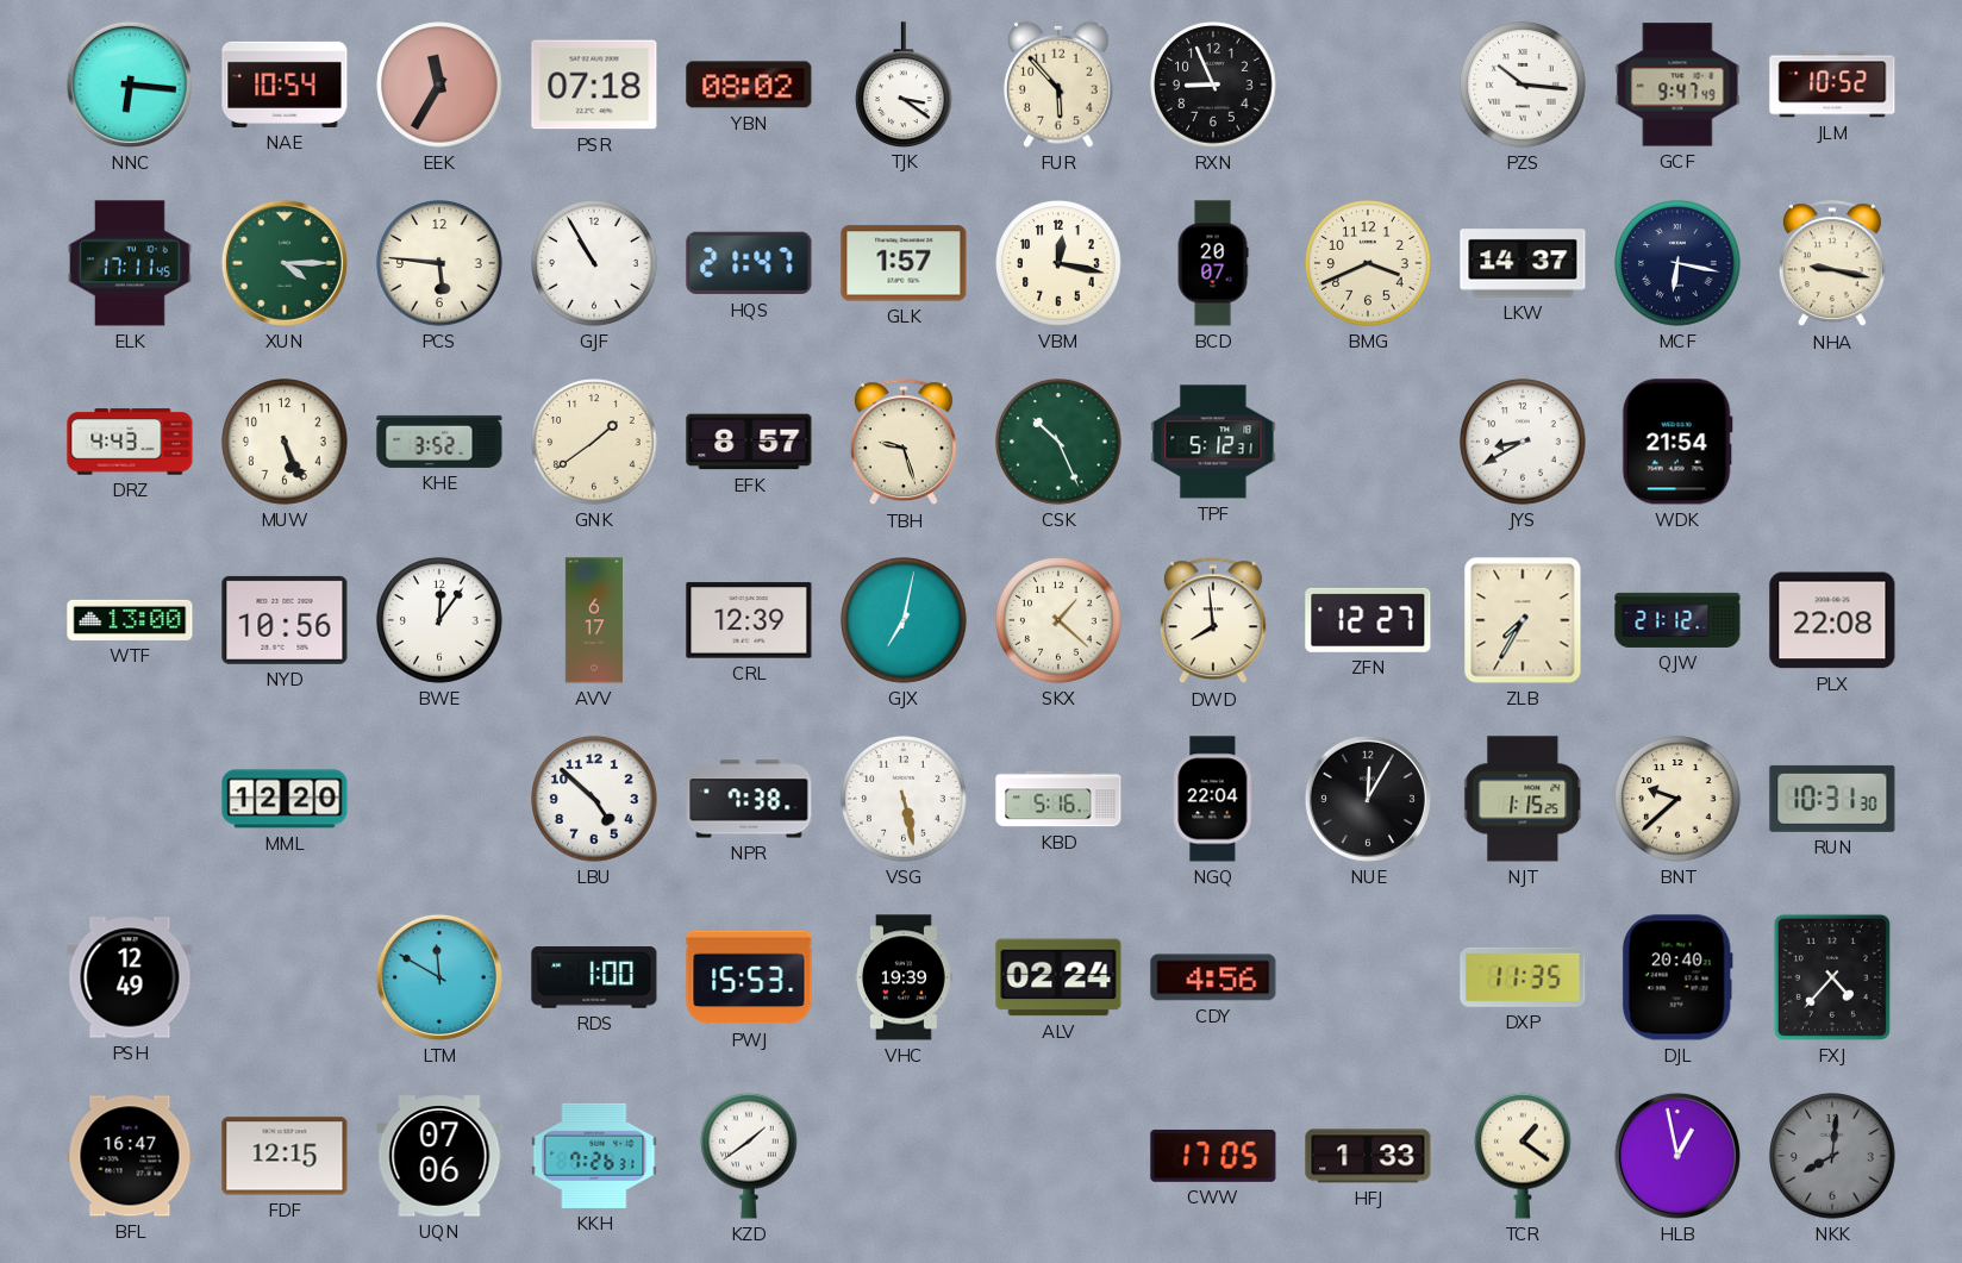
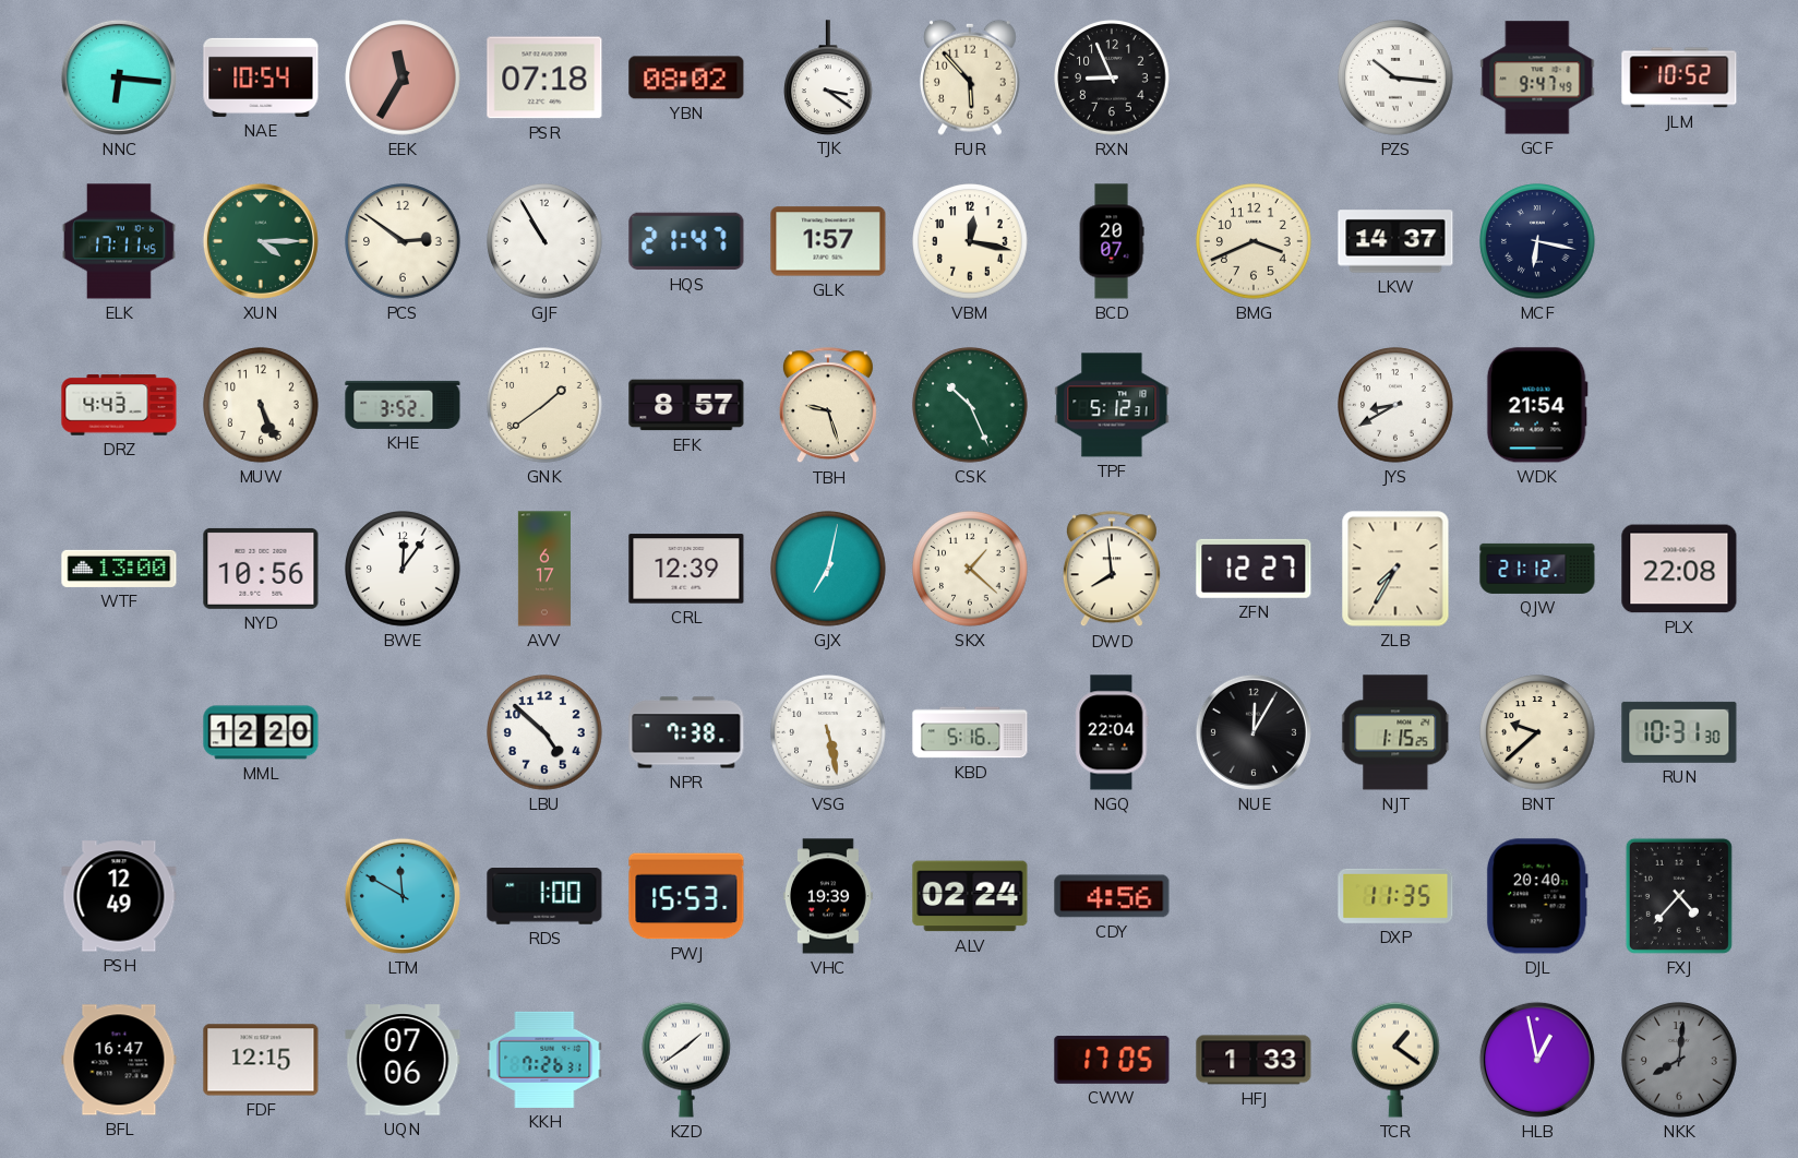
PCS: 5:46 -> 2:51 (403, 241)
NHA: 9:17 -> none (1832, 264)
